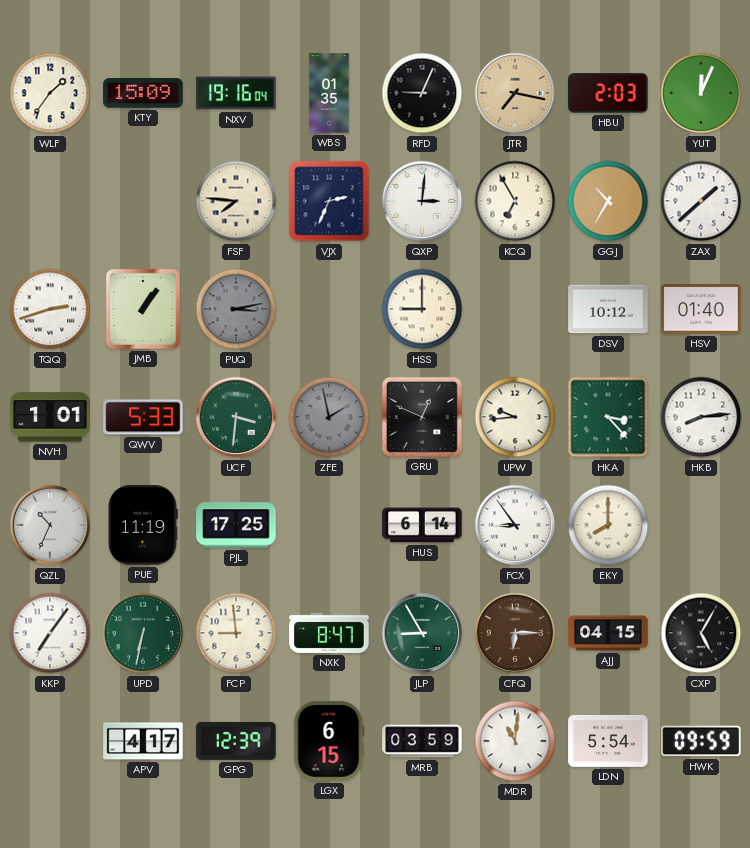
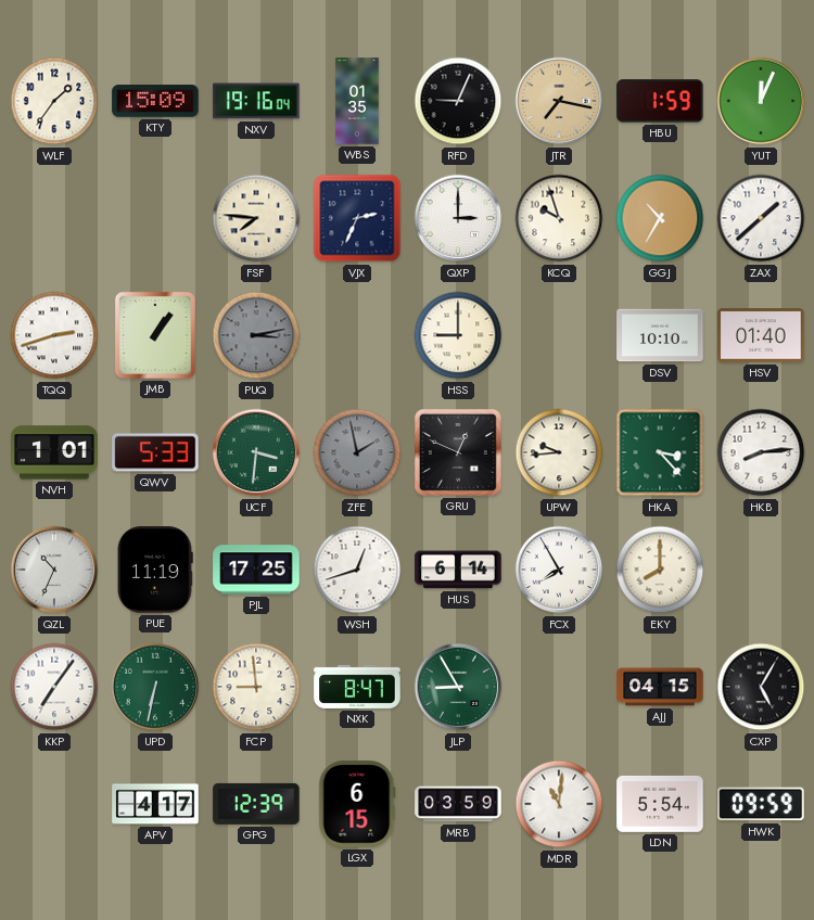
HBU: 2:03 -> 1:59 (660, 101)
QXP: 3:01 -> 3:00 (458, 218)
KCQ: 6:55 -> 9:57 (559, 218)
DSV: 10:12 -> 10:10 (660, 335)
WSH: none -> 12:42 (357, 570)
FCX: 8:54 -> 7:55 (559, 570)
CFQ: 6:15 -> none (515, 633)
